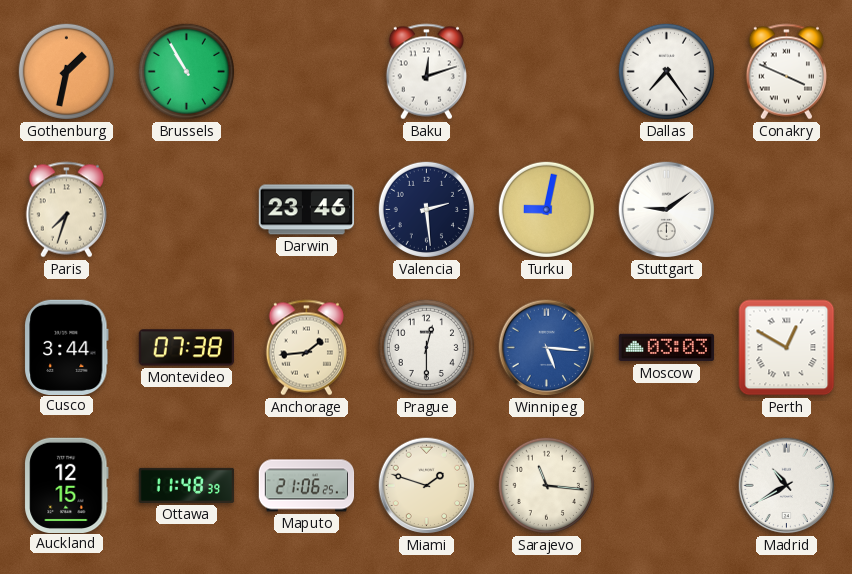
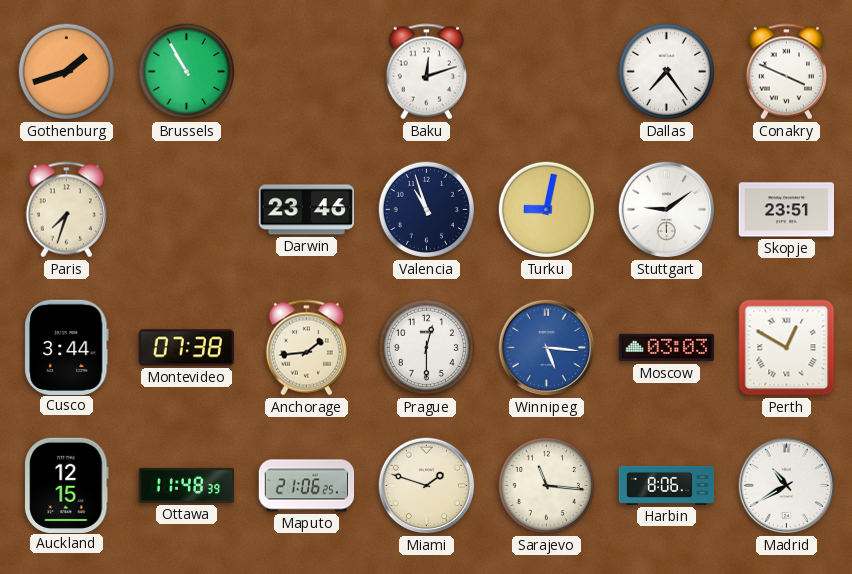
Gothenburg: 1:32 -> 1:42 (66, 71)
Valencia: 2:29 -> 10:57 (426, 209)
Skopje: none -> 23:51 (787, 210)
Harbin: none -> 8:06 (667, 485)
